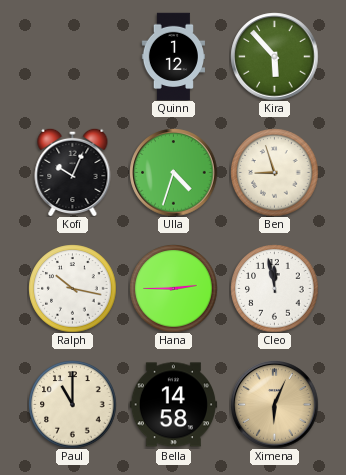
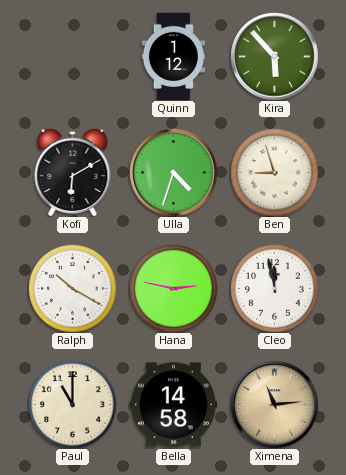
Kofi: 10:04 -> 6:10 (73, 172)
Ralph: 10:17 -> 10:20 (72, 288)
Hana: 2:45 -> 2:47 (173, 288)
Ximena: 6:04 -> 11:14 (274, 404)
